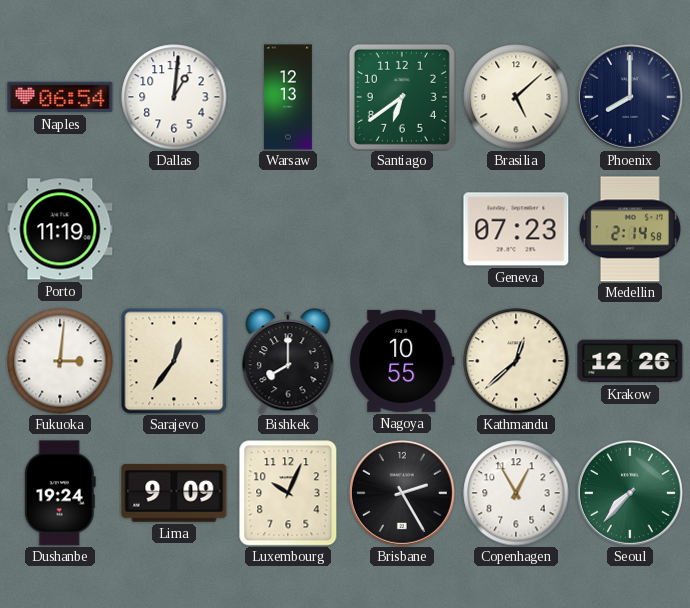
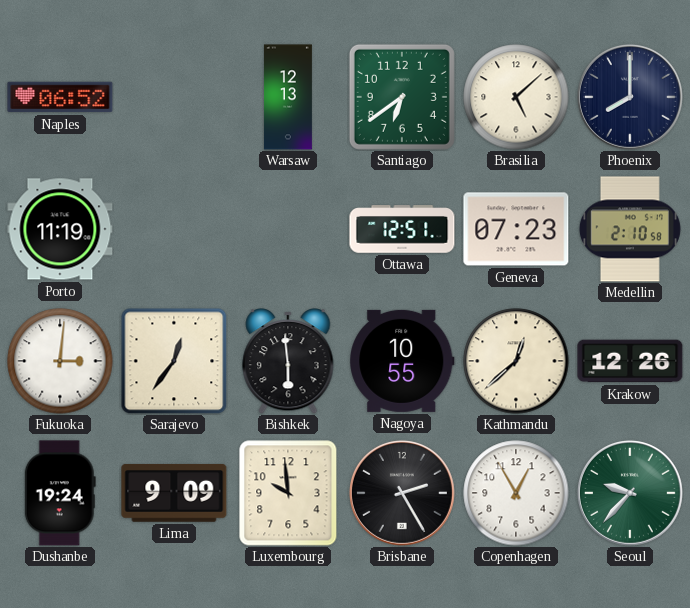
Naples: 06:54 -> 06:52 (60, 97)
Dallas: 1:01 -> none (174, 97)
Ottawa: none -> 12:51 (402, 229)
Medellin: 2:14 -> 2:10 (630, 229)
Bishkek: 8:00 -> 5:59 (288, 361)
Luxembourg: 10:04 -> 9:59 (288, 493)
Seoul: 7:37 -> 9:37 (630, 493)
